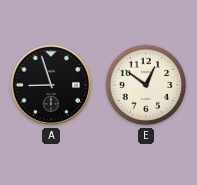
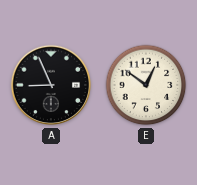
A: 8:57 -> 8:56 (51, 85)
